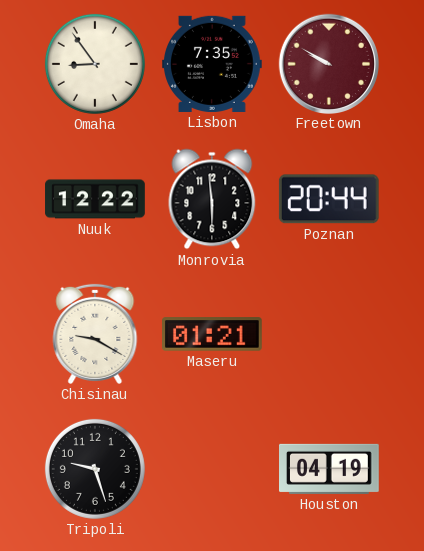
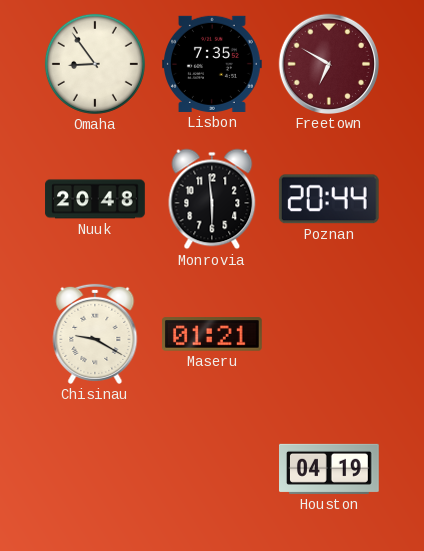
Freetown: 9:50 -> 6:50 (328, 63)
Nuuk: 12:22 -> 20:48 (95, 199)
Tripoli: 9:27 -> none (95, 469)
